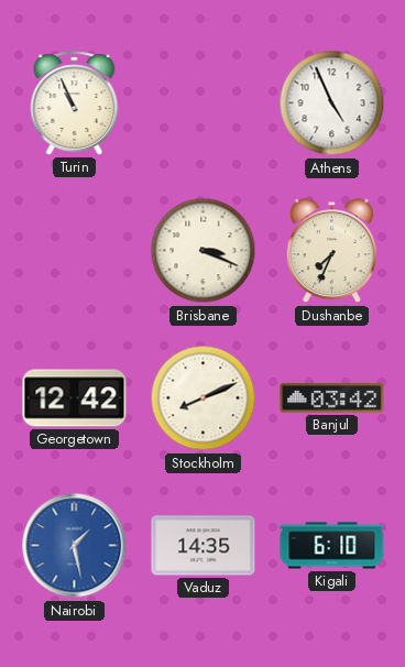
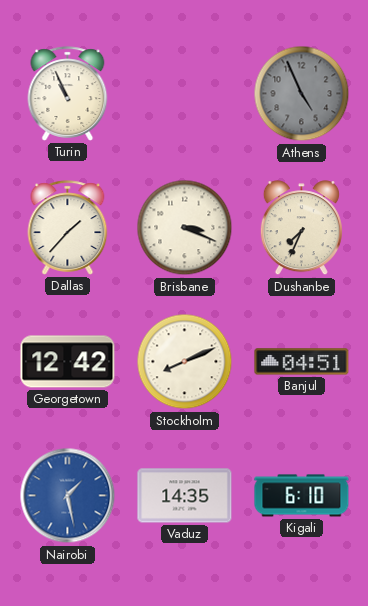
Athens dial: white -> grey (302, 94)
Dallas: none -> 1:37 (68, 228)
Banjul: 03:42 -> 04:51 (302, 362)
